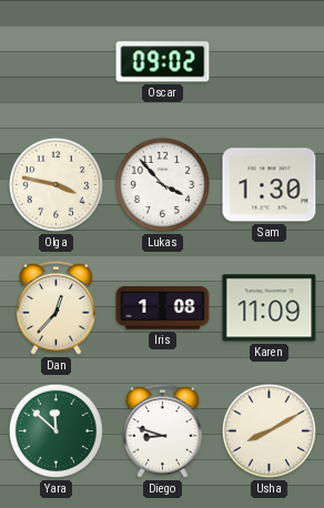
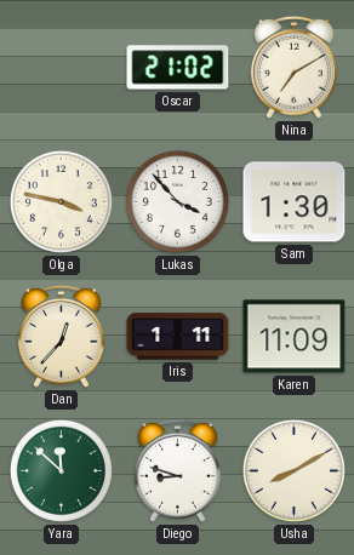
Oscar: 09:02 -> 21:02 (178, 68)
Nina: none -> 7:10 (293, 67)
Iris: 1:08 -> 1:11 (178, 337)
